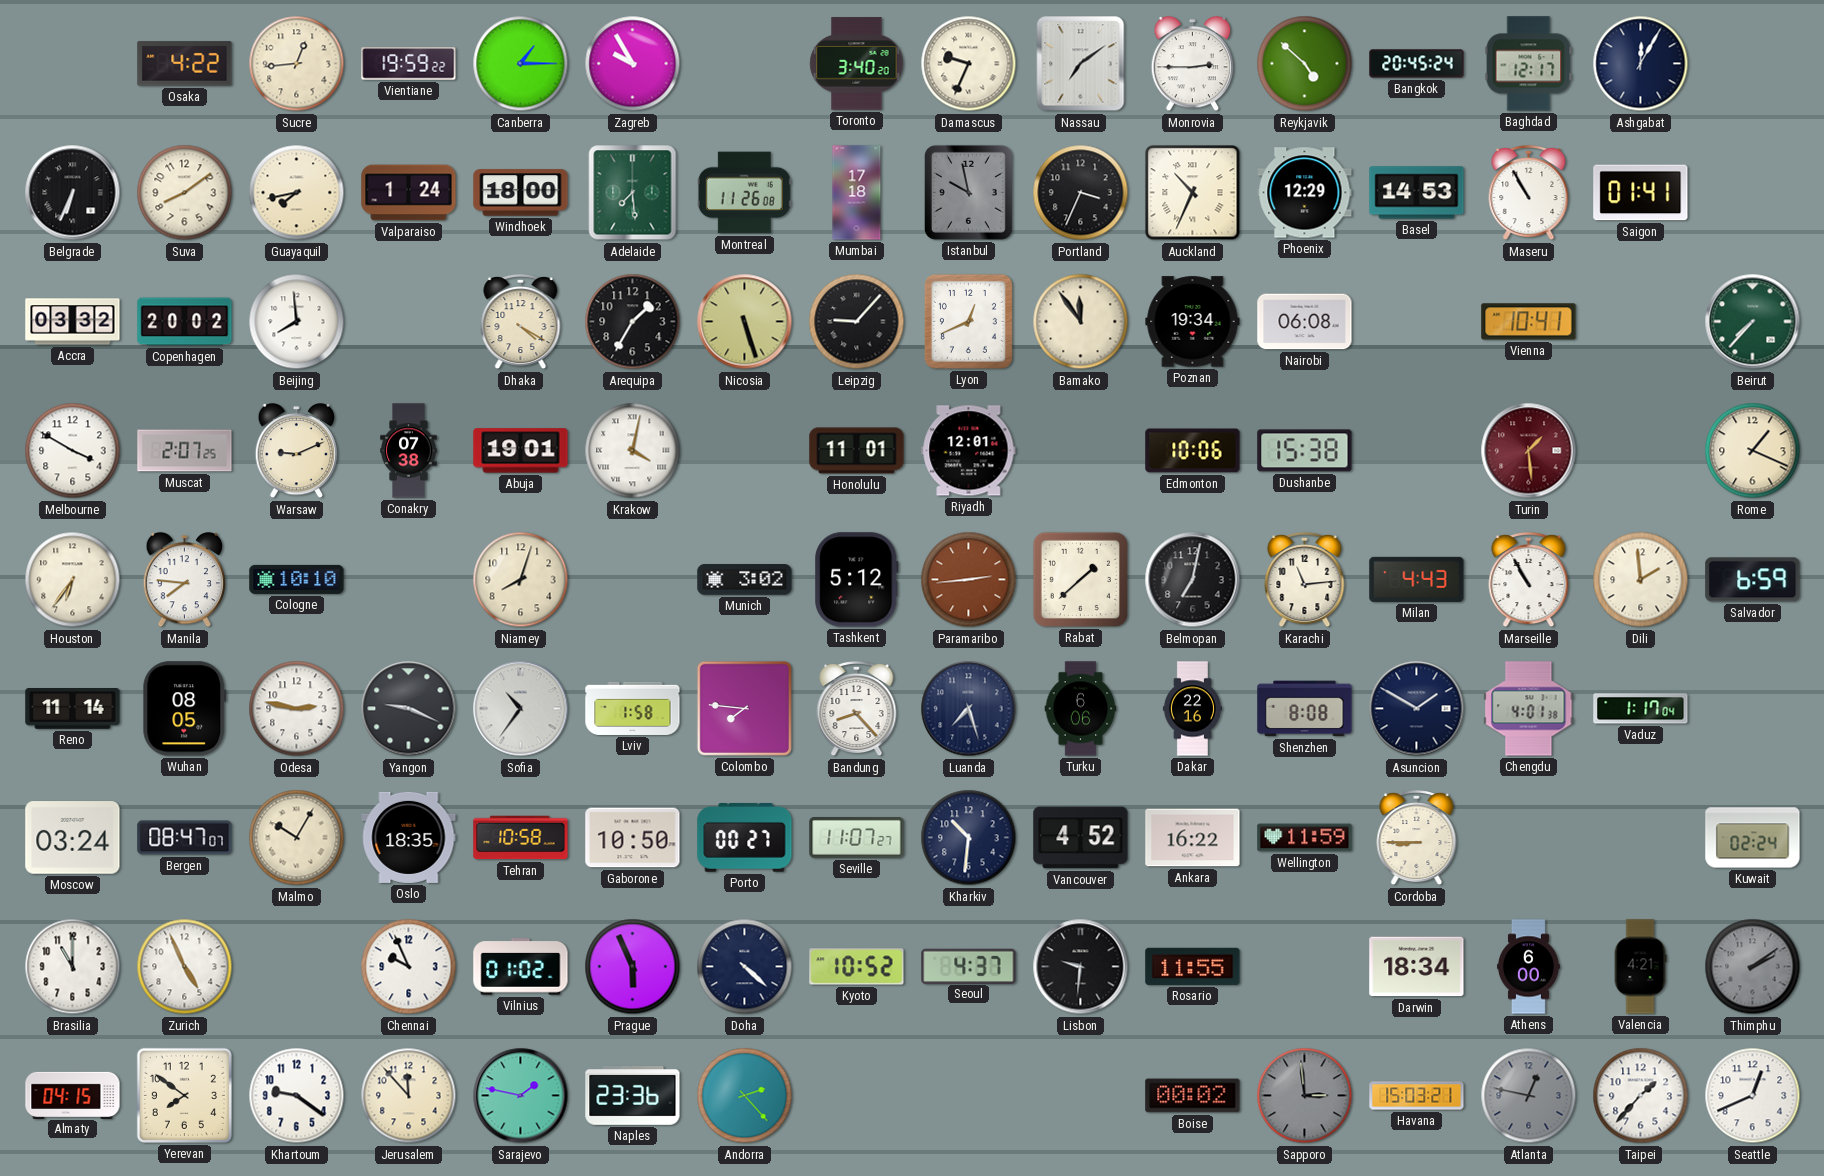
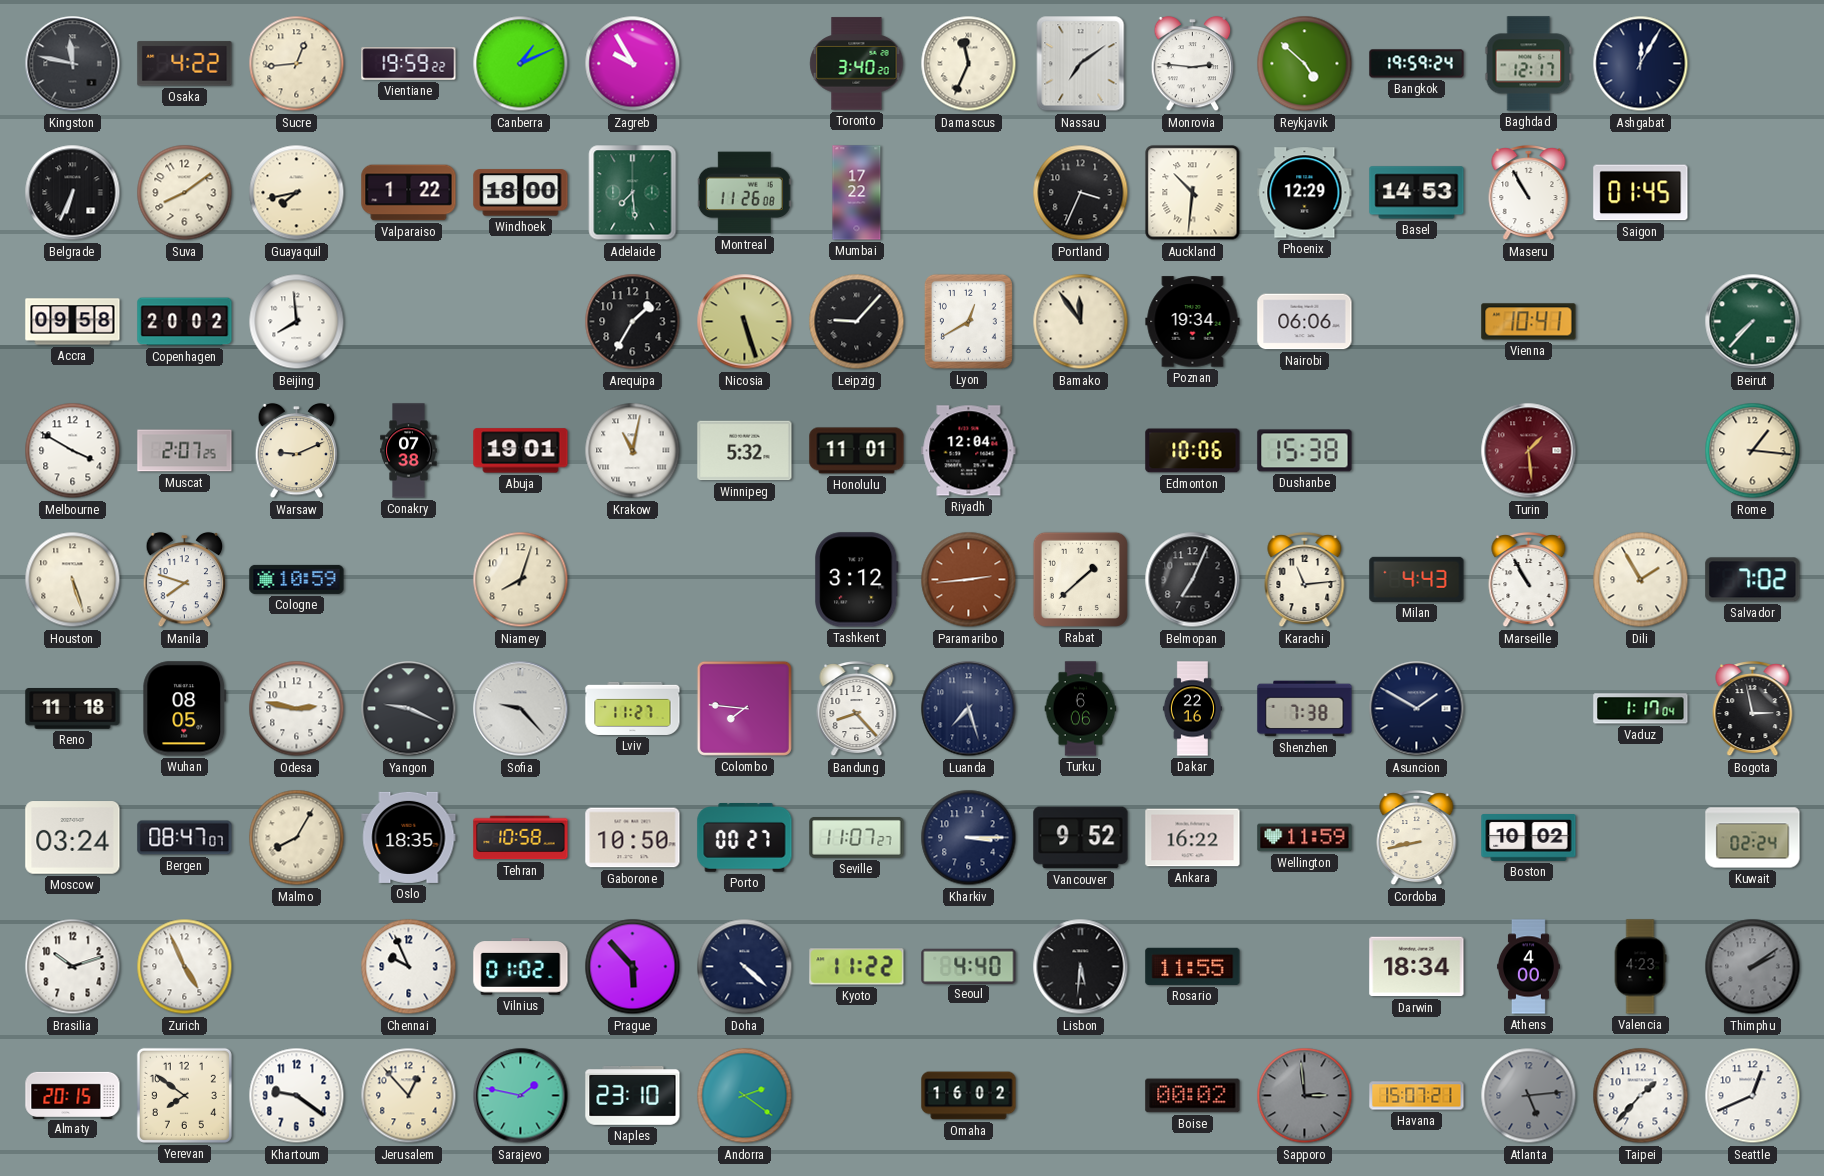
Kingston: none -> 11:47 (73, 64)
Canberra: 1:15 -> 1:11 (521, 64)
Damascus: 9:34 -> 11:34 (969, 64)
Monrovia: 2:45 -> 2:46 (1193, 64)
Bangkok: 20:45 -> 19:59 (1417, 64)
Valparaiso: 1:24 -> 1:22 (409, 193)
Mumbai: 17:18 -> 17:22 (857, 193)
Istanbul: 9:58 -> none (968, 192)
Auckland: 10:34 -> 10:31 (1193, 193)
Saigon: 01:41 -> 01:45 (1641, 193)
Accra: 03:32 -> 09:58 (73, 322)
Dhaka: 4:20 -> none (521, 323)
Lyon: 12:41 -> 12:40 (968, 321)
Nairobi: 06:08 -> 06:06 (1305, 322)
Krakow: 4:02 -> 11:02 (633, 451)
Winnipeg: none -> 5:32 (745, 451)
Riyadh: 12:01 -> 12:04 (969, 451)
Rome: 1:19 -> 1:16 (1753, 451)
Houston: 6:36 -> 5:27 (73, 580)
Manila: 7:46 -> 7:48 (185, 580)
Cologne: 10:10 -> 10:59 (297, 579)
Munich: 3:02 -> none (745, 580)
Tashkent: 5:12 -> 3:12 (857, 580)
Belmopan: 7:02 -> 7:04 (1193, 580)
Dili: 1:59 -> 1:55 (1641, 580)
Salvador: 6:59 -> 7:02 (1753, 580)
Reno: 11:14 -> 11:18 (73, 709)
Sofia: 10:36 -> 9:23 (521, 709)
Lviv: 1:58 -> 11:27 (633, 708)
Shenzhen: 8:08 -> 7:38 (1305, 709)
Chengdu: 4:01 -> none (1529, 709)
Bogota: none -> 2:58 (1753, 710)
Malmo: 10:05 -> 8:05 (297, 838)
Kharkiv: 10:31 -> 3:15 (969, 838)
Vancouver: 4:52 -> 9:52 (1081, 838)
Cordoba: 8:45 -> 8:43 (1417, 839)
Boston: none -> 10:02 (1529, 838)
Brasilia: 11:00 -> 10:12 (73, 967)
Prague: 5:56 -> 5:53 (633, 967)
Kyoto: 10:52 -> 11:22 (857, 967)
Seoul: 4:37 -> 4:40 (969, 966)
Lisbon: 9:31 -> 5:31 (1081, 967)
Athens: 6:00 -> 4:00 (1528, 967)
Valencia: 4:21 -> 4:23 (1640, 967)
Almaty: 04:15 -> 20:15 (73, 1095)
Jerusalem: 11:53 -> 12:53 (409, 1096)
Naples: 23:36 -> 23:10 (633, 1095)
Andorra: 2:23 -> 2:21 (745, 1096)
Omaha: none -> 16:02 (969, 1096)
Havana: 15:03 -> 15:07 (1417, 1096)
Atlanta: 12:47 -> 5:14 (1529, 1096)
